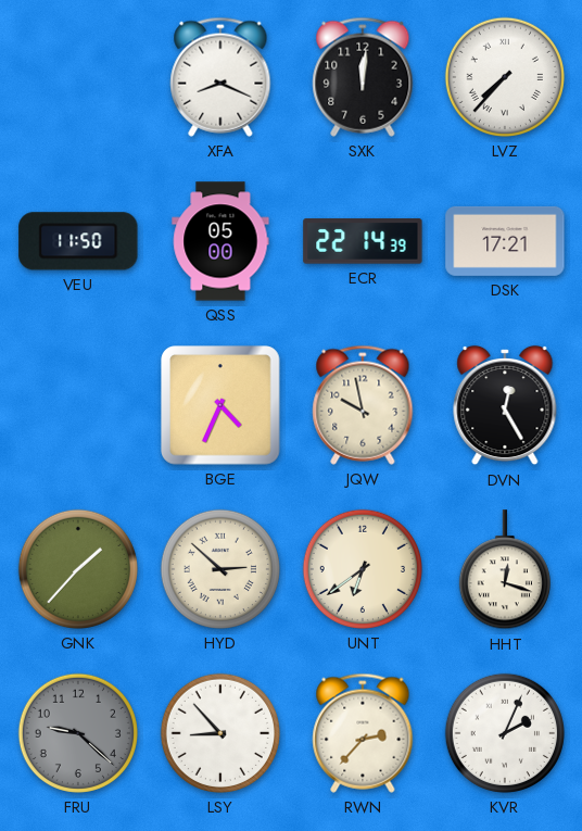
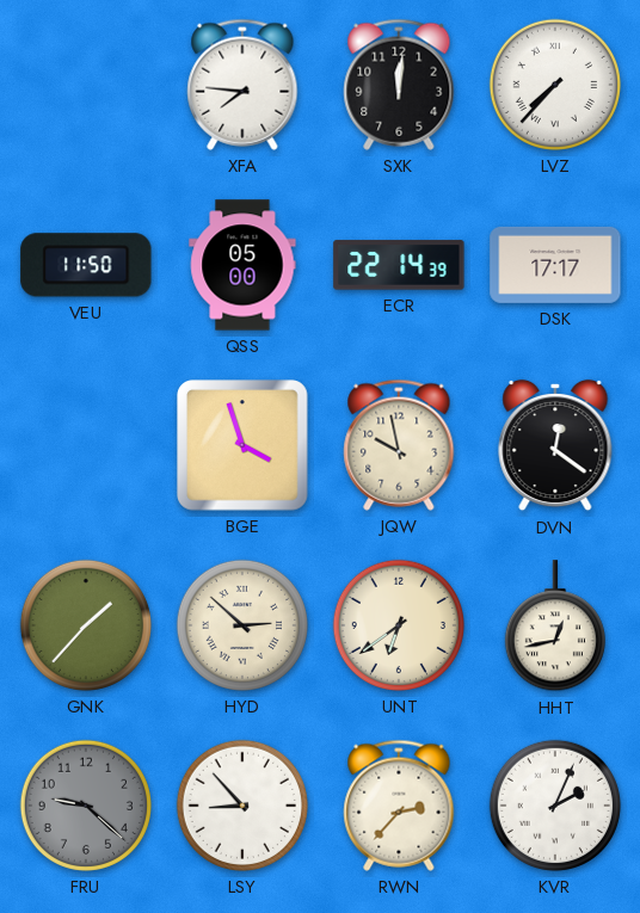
XFA: 8:19 -> 7:46 (242, 85)
DSK: 17:21 -> 17:17 (555, 265)
BGE: 4:34 -> 3:57 (244, 446)
DVN: 12:25 -> 12:21 (555, 445)
HHT: 12:18 -> 12:43 (555, 627)
